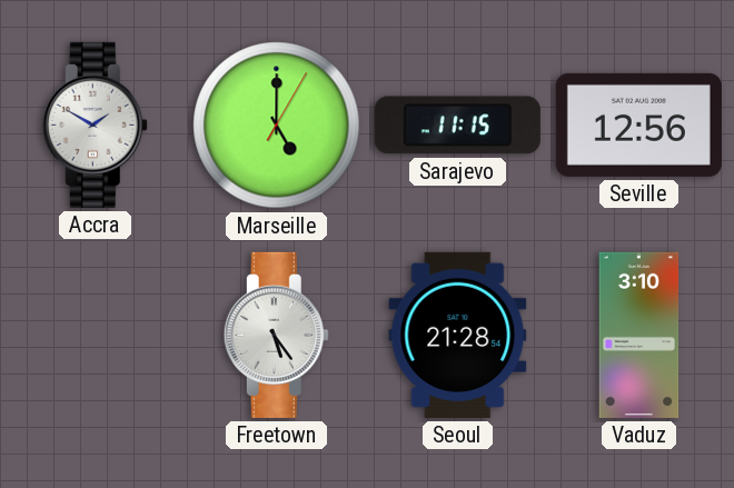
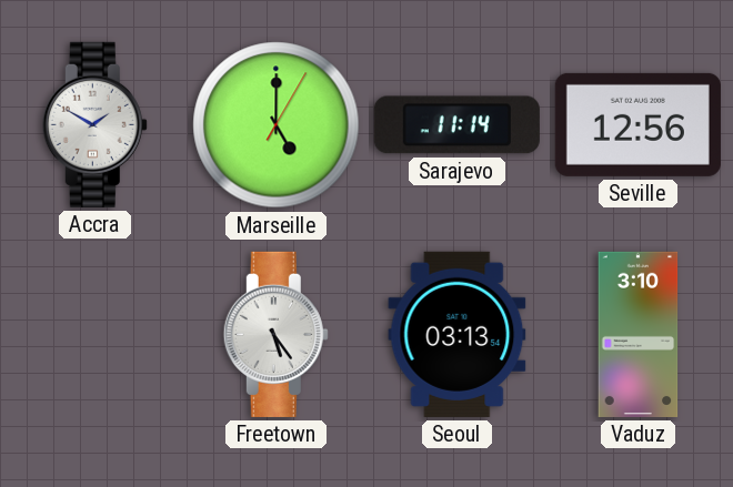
Sarajevo: 11:15 -> 11:14 (456, 125)
Seoul: 21:28 -> 03:13 (458, 334)
